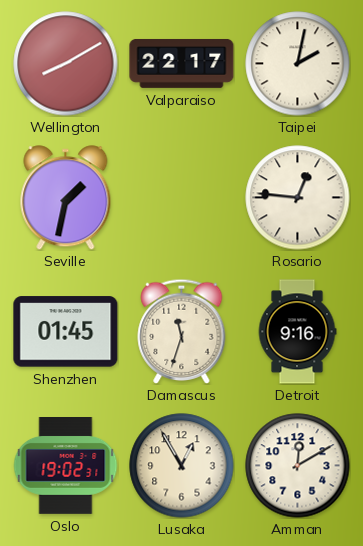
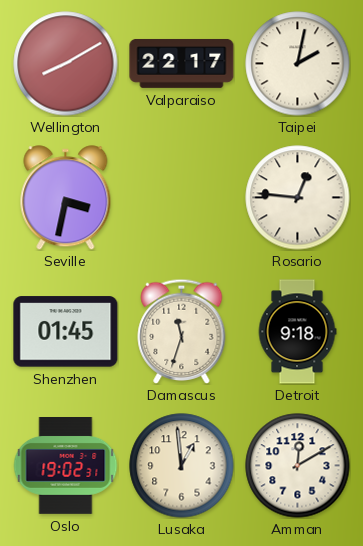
Seville: 1:32 -> 3:32 (66, 198)
Detroit: 9:16 -> 9:18 (297, 332)
Lusaka: 12:55 -> 12:59 (182, 466)
